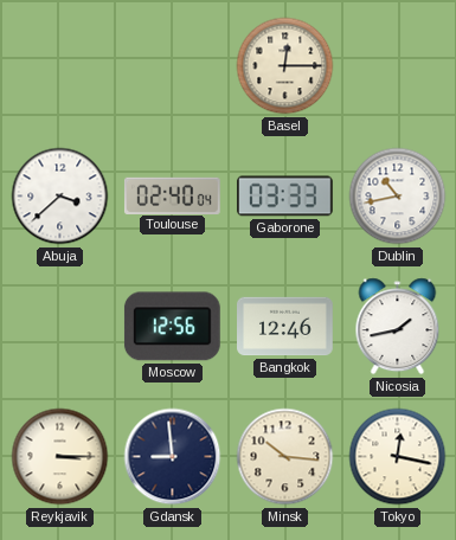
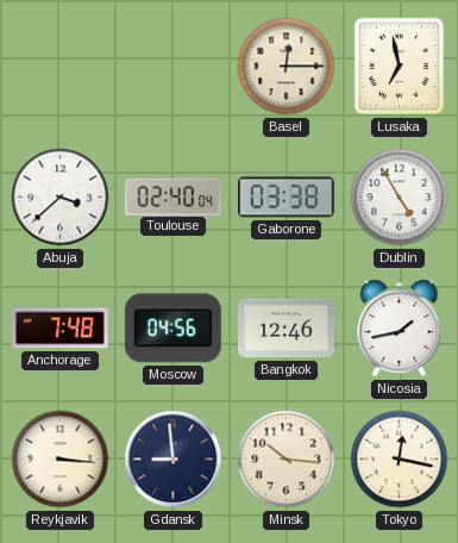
Lusaka: none -> 6:58 (400, 67)
Gaborone: 03:33 -> 03:38 (286, 198)
Dublin: 10:43 -> 4:55 (400, 198)
Anchorage: none -> 7:48 (59, 329)
Moscow: 12:56 -> 04:56 (172, 329)
Reykjavik: 3:15 -> 3:16 (61, 460)
